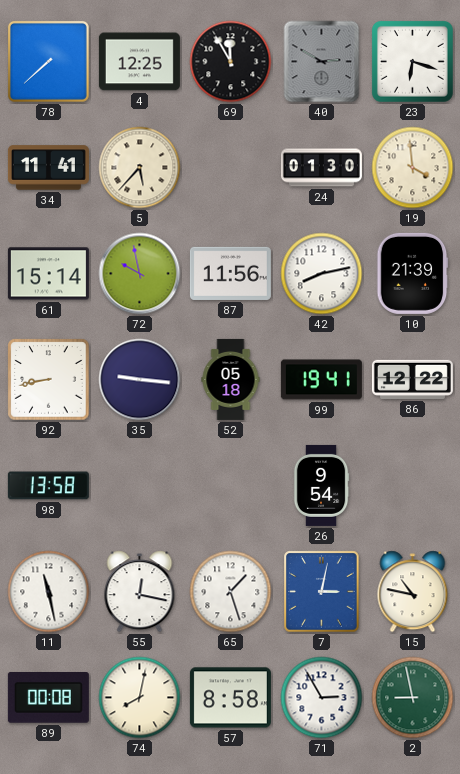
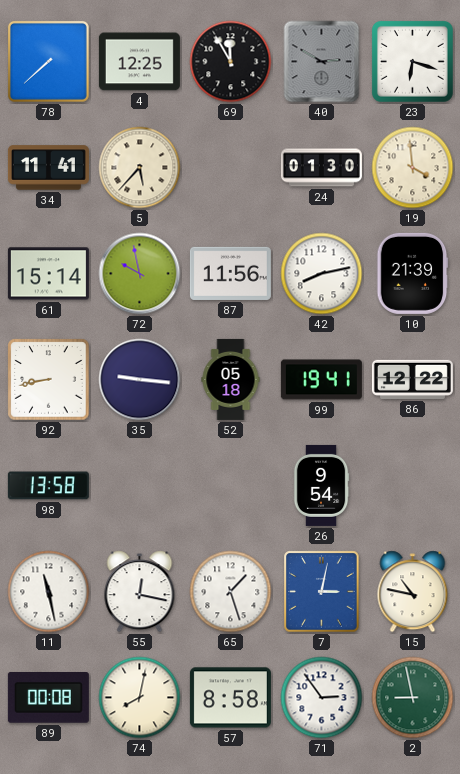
71: 2:55 -> 2:54 (322, 698)
